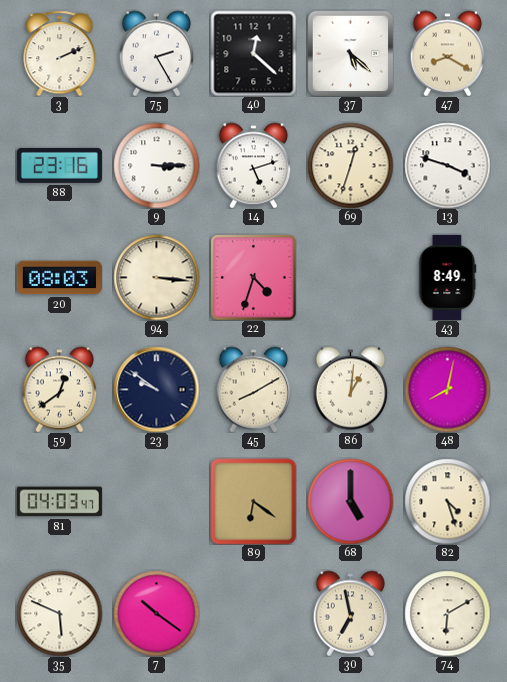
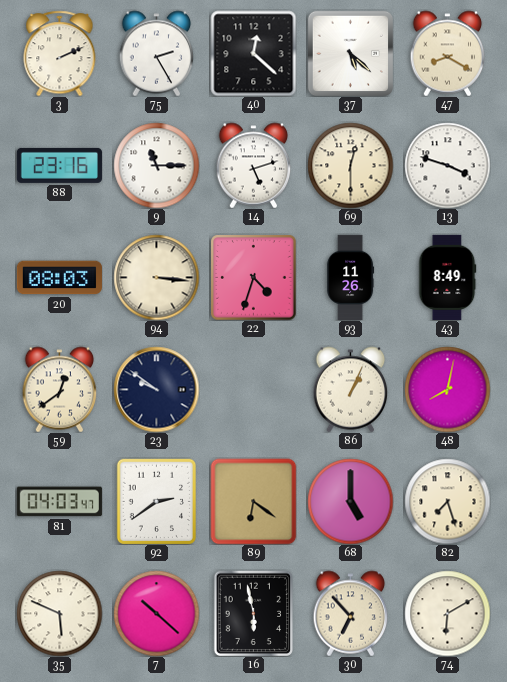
9: 3:15 -> 11:15 (156, 165)
69: 12:33 -> 12:30 (350, 165)
93: none -> 11:26 (351, 277)
45: 8:10 -> none (254, 389)
86: 1:01 -> 1:04 (351, 389)
92: none -> 2:39 (156, 501)
82: 4:27 -> 7:27 (447, 501)
7: 10:21 -> 10:22 (156, 613)
16: none -> 5:58 (253, 613)
30: 6:58 -> 6:53 (351, 613)
